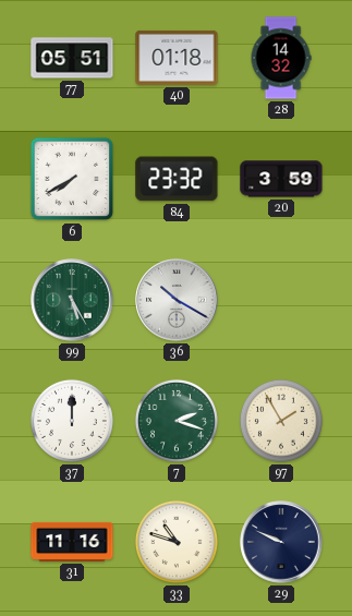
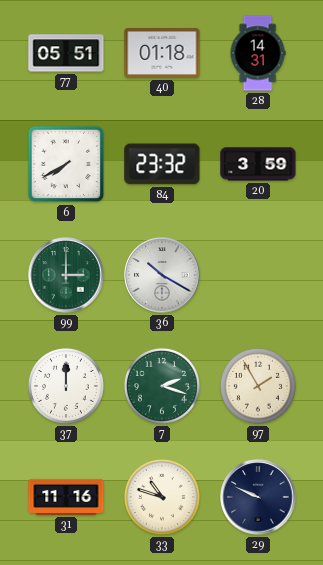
28: 14:32 -> 14:31 (258, 53)
99: 5:25 -> 3:00 (66, 275)
